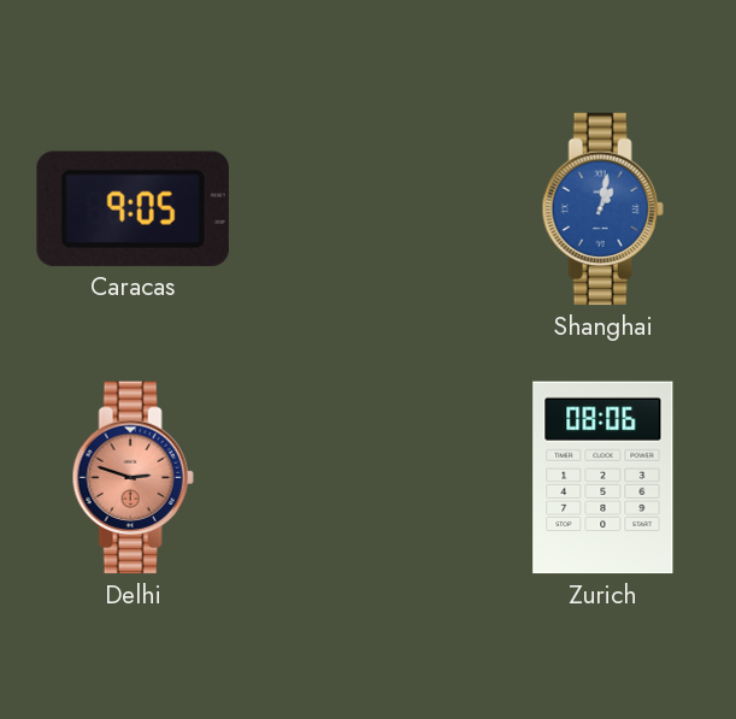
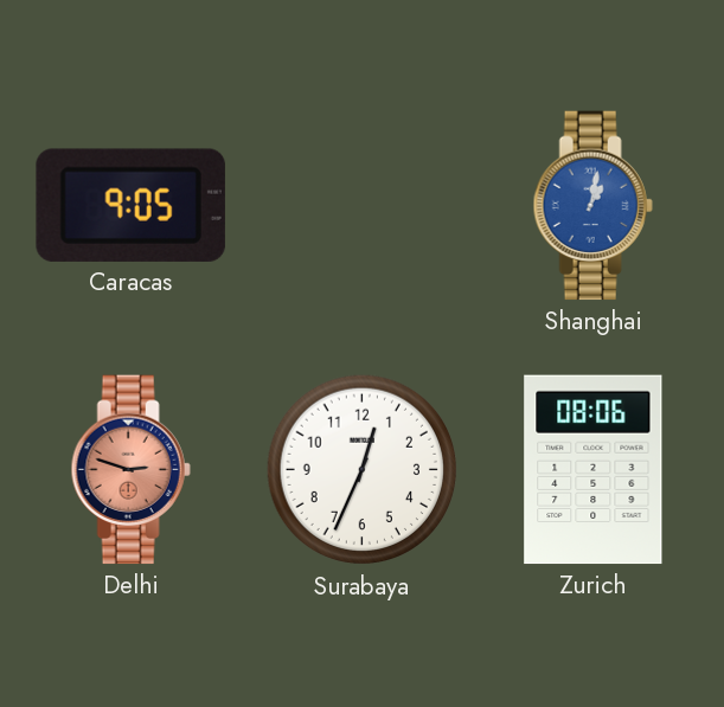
Surabaya: none -> 12:34 (363, 470)
